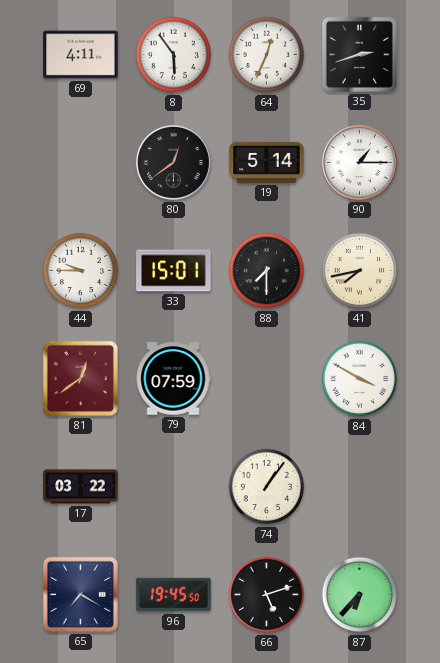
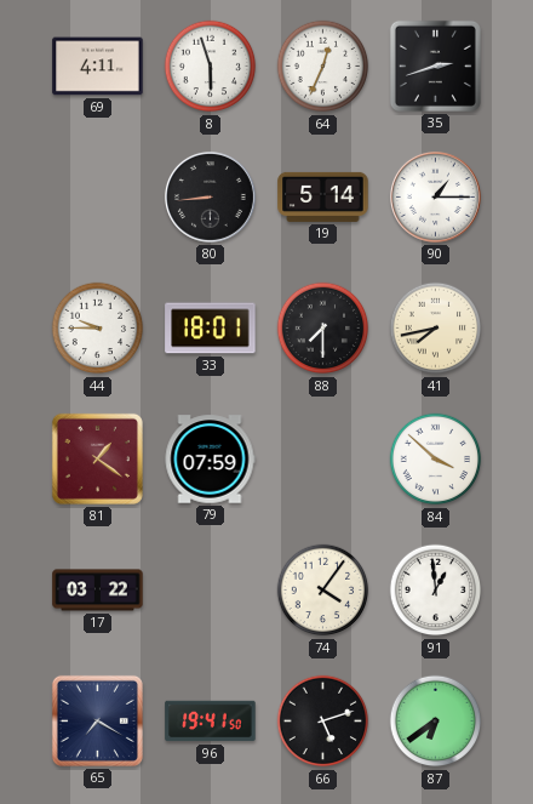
8: 5:54 -> 5:57 (211, 67)
80: 12:39 -> 8:44 (210, 196)
33: 15:01 -> 18:01 (211, 329)
81: 12:39 -> 1:21 (97, 458)
84: 3:50 -> 3:52 (436, 460)
74: 1:06 -> 4:06 (323, 591)
91: none -> 12:59 (436, 591)
96: 19:45 -> 19:41 (211, 722)
87: 6:37 -> 6:39 (436, 722)
